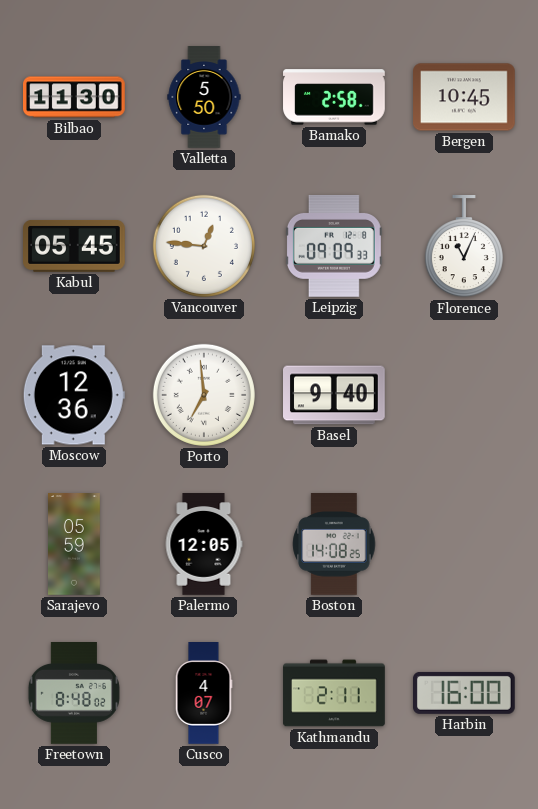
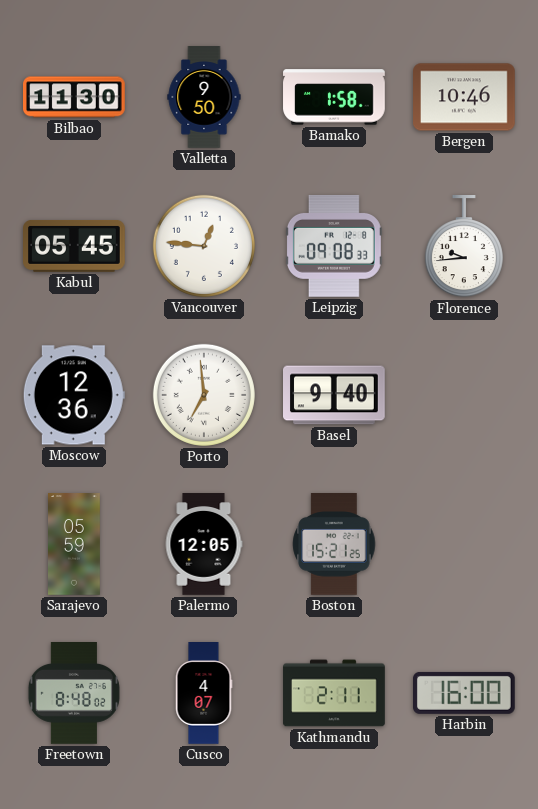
Valletta: 5:50 -> 9:50 (204, 97)
Bamako: 2:58 -> 1:58 (334, 97)
Bergen: 10:45 -> 10:46 (465, 97)
Leipzig: 09:09 -> 09:08 (334, 246)
Florence: 11:04 -> 9:44 (464, 247)
Boston: 14:08 -> 15:21 (334, 545)
